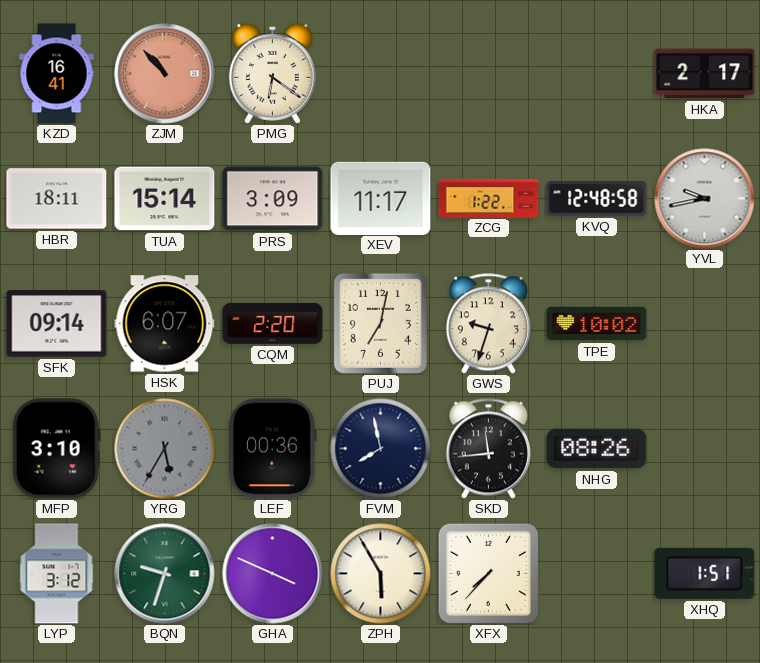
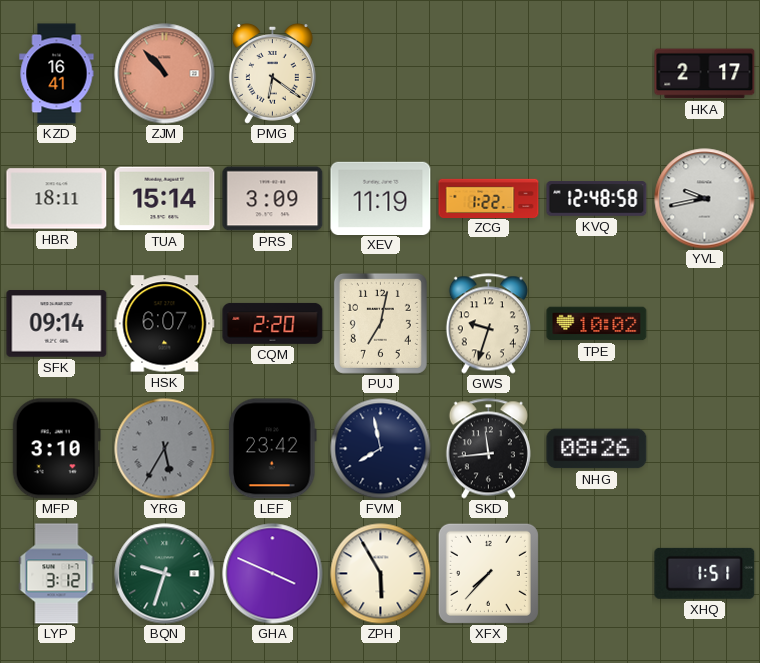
XEV: 11:17 -> 11:19 (381, 198)
LEF: 00:36 -> 23:42 (272, 449)
